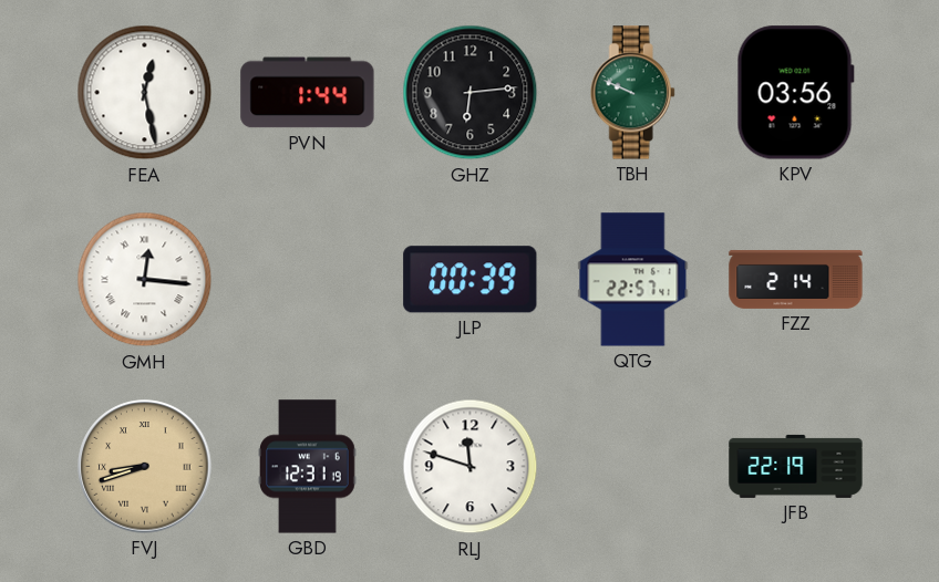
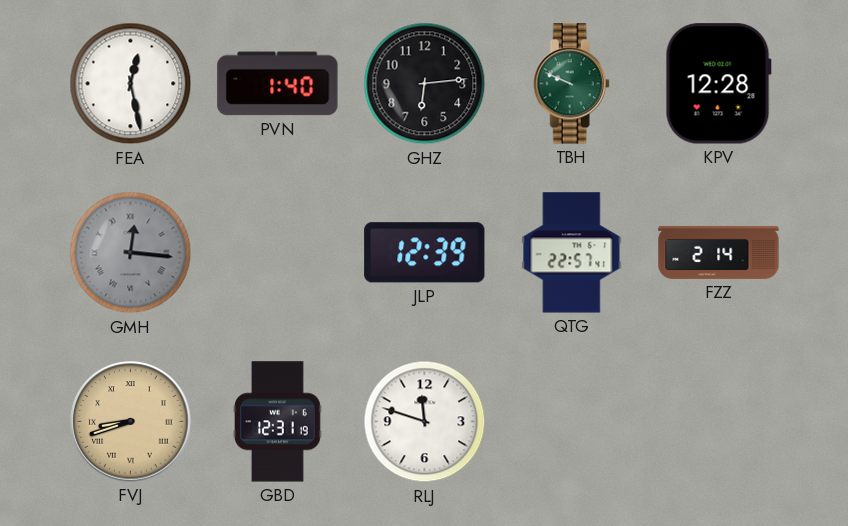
PVN: 1:44 -> 1:40 (278, 84)
KPV: 03:56 -> 12:28 (718, 84)
GMH dial: white -> grey (131, 253)
JLP: 00:39 -> 12:39 (425, 253)
JFB: 22:19 -> none (796, 466)
